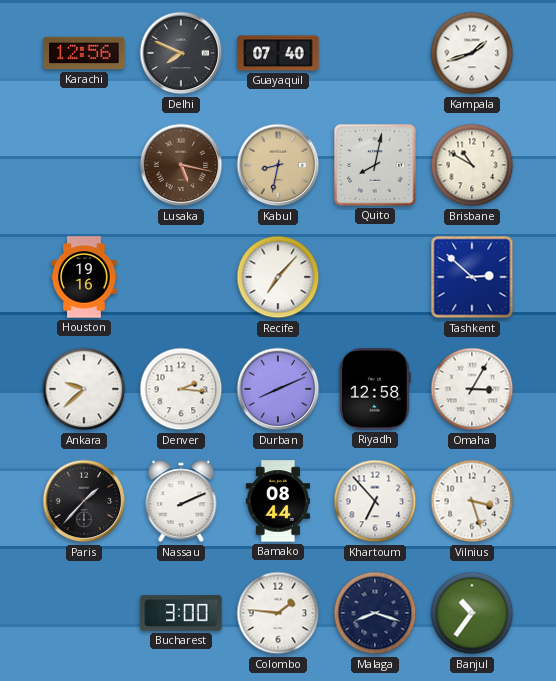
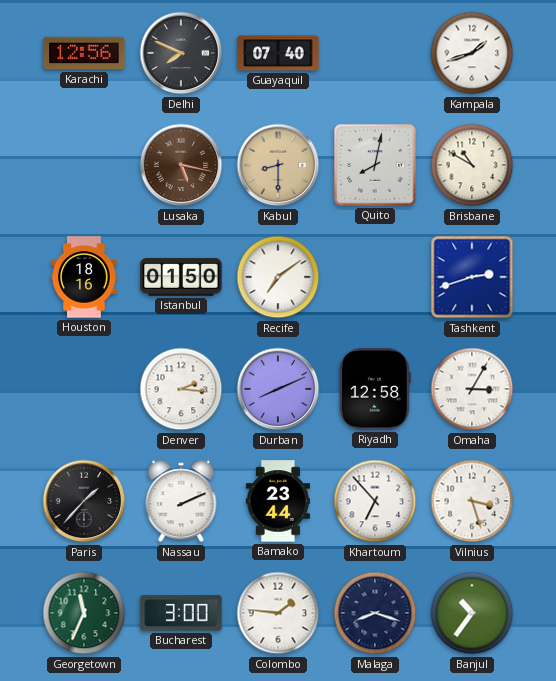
Kabul: 8:32 -> 8:30 (278, 165)
Houston: 19:16 -> 18:16 (84, 277)
Istanbul: none -> 01:50 (181, 277)
Recife: 7:07 -> 7:09 (278, 277)
Tashkent: 2:52 -> 2:42 (472, 277)
Ankara: 9:38 -> none (84, 389)
Bamako: 08:44 -> 23:44 (278, 501)
Georgetown: none -> 11:34 (84, 613)
